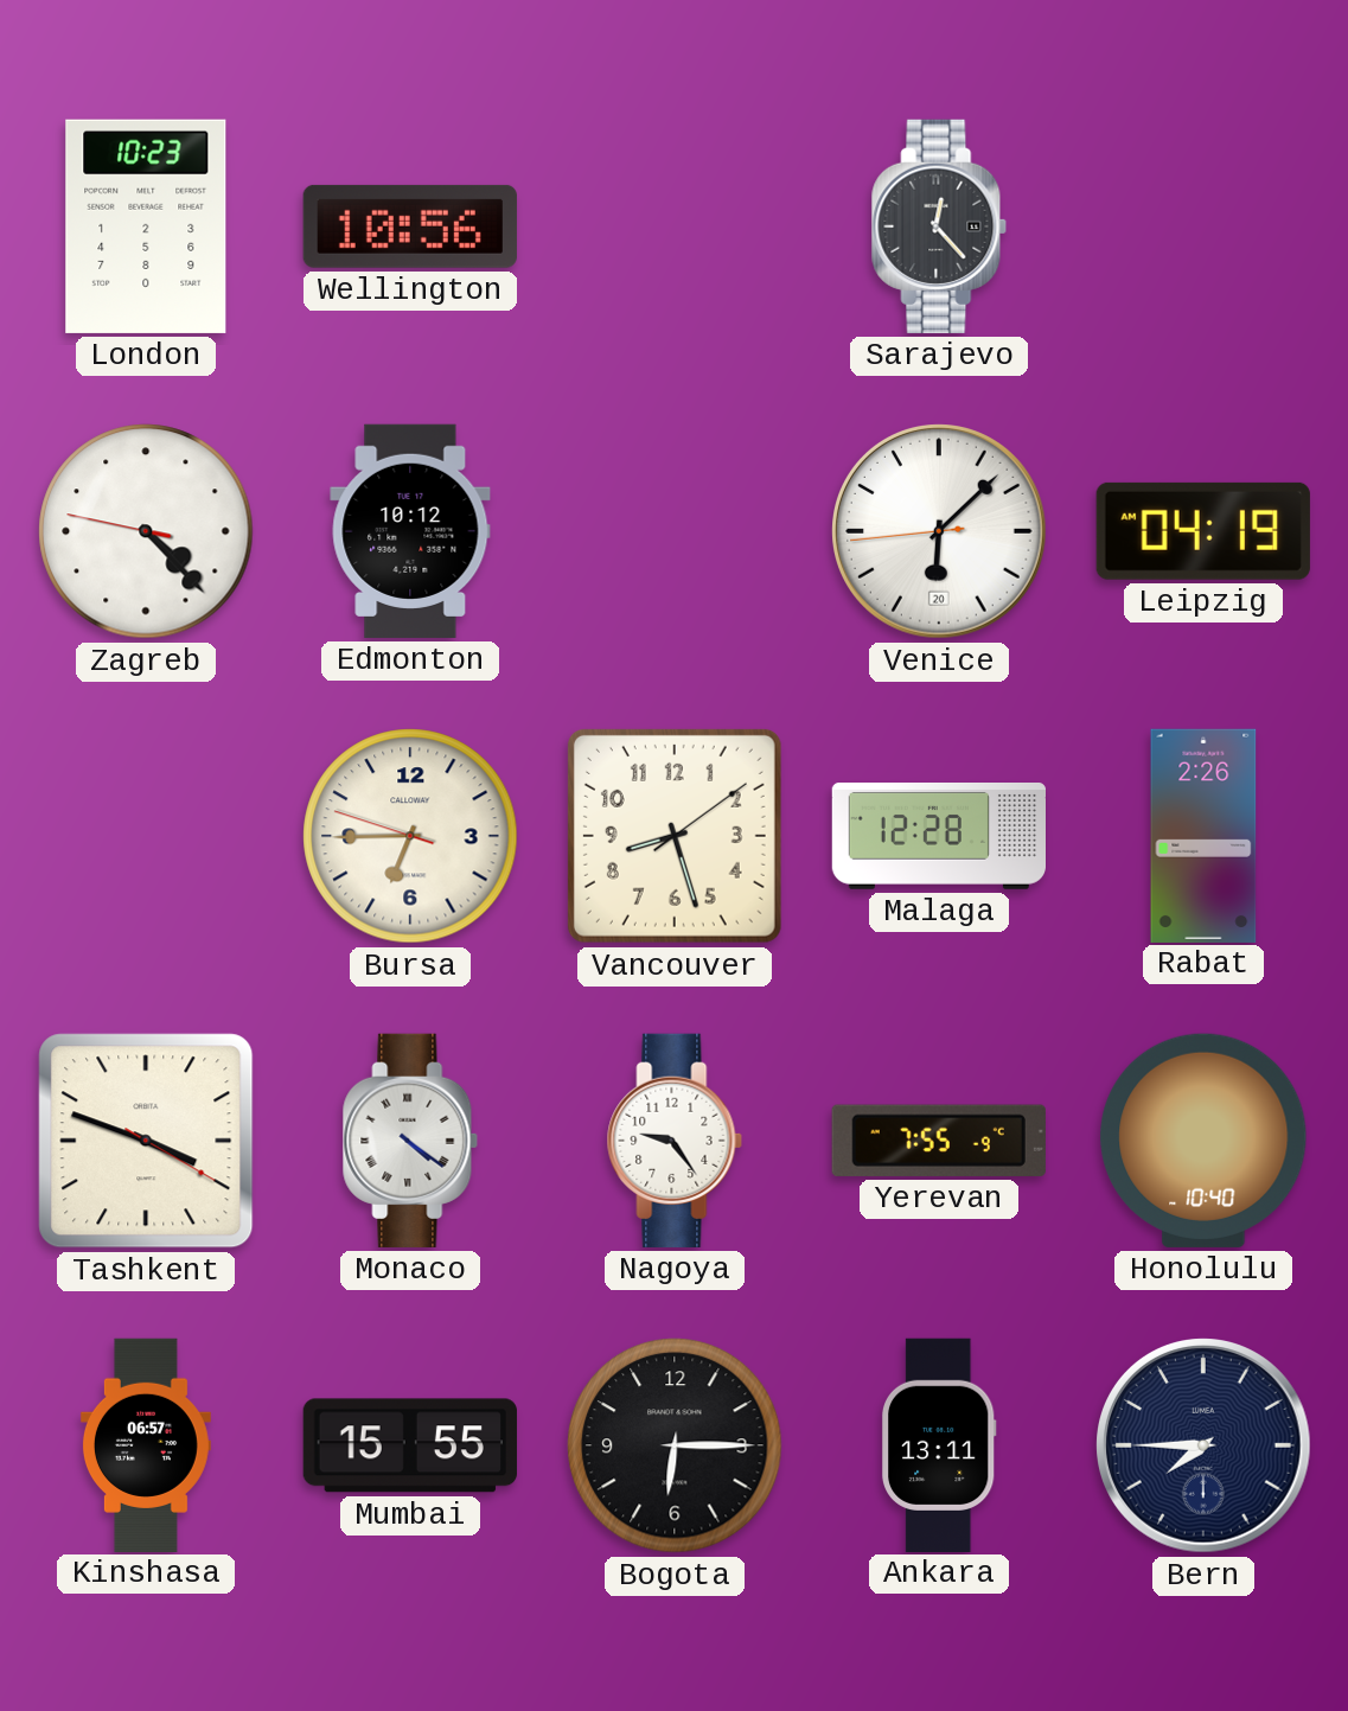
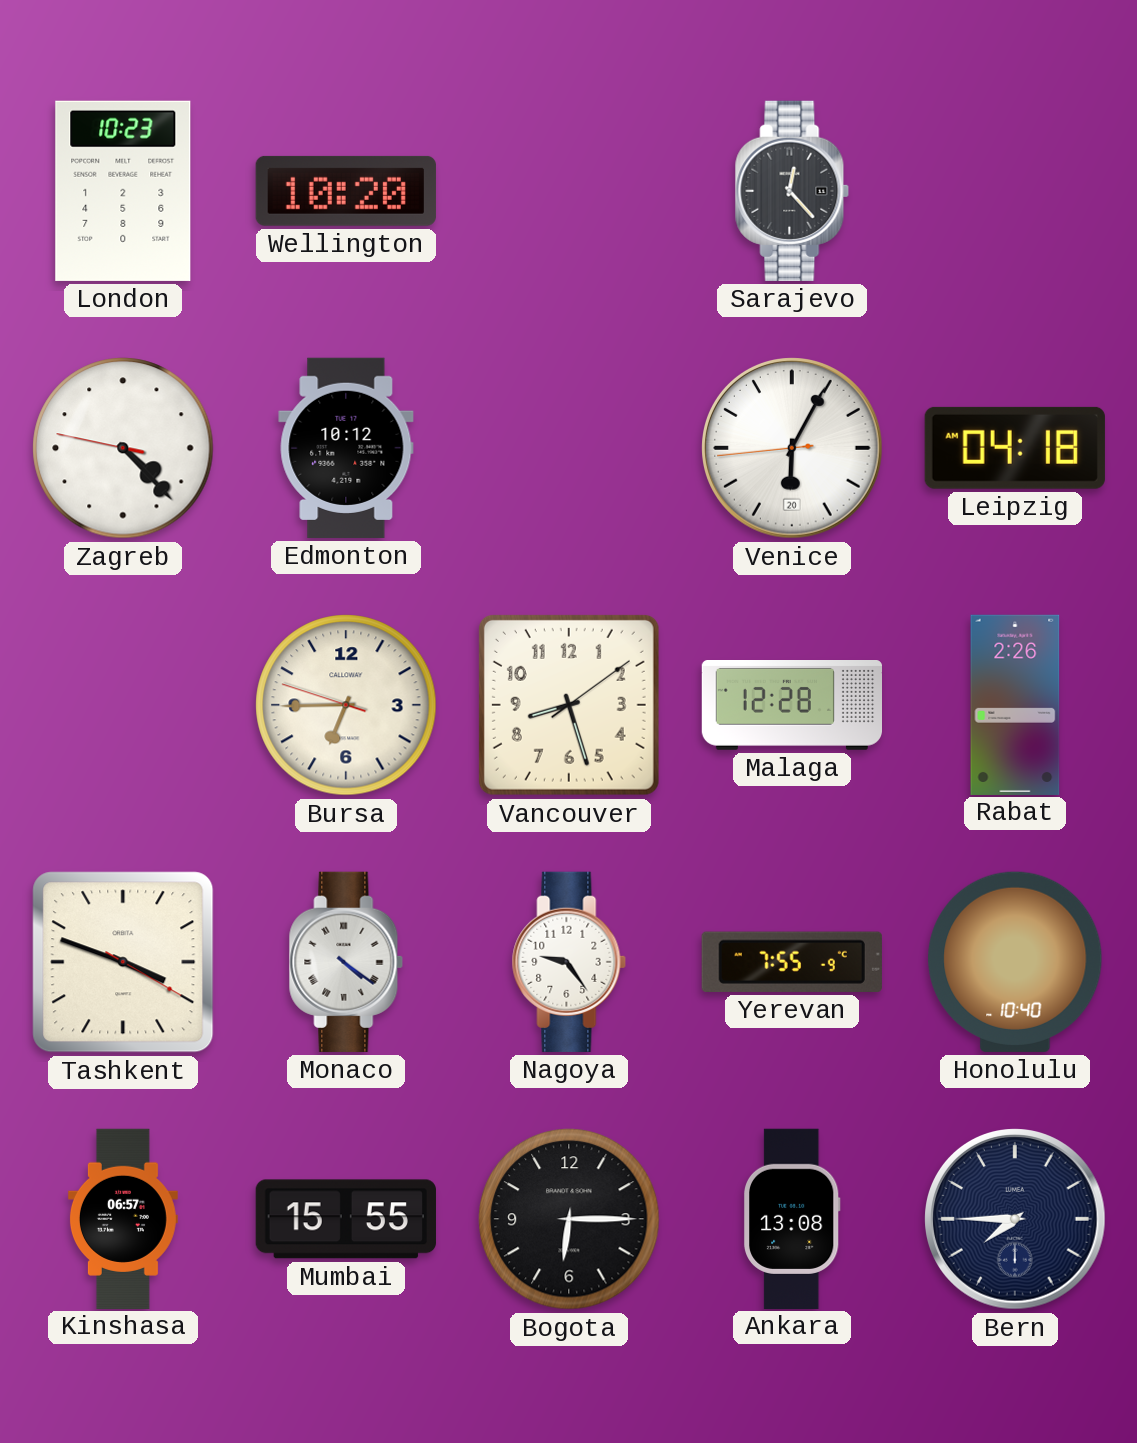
Wellington: 10:56 -> 10:20 (346, 191)
Venice: 6:07 -> 6:04 (792, 448)
Leipzig: 04:19 -> 04:18 (1015, 448)
Ankara: 13:11 -> 13:08 (792, 1218)
